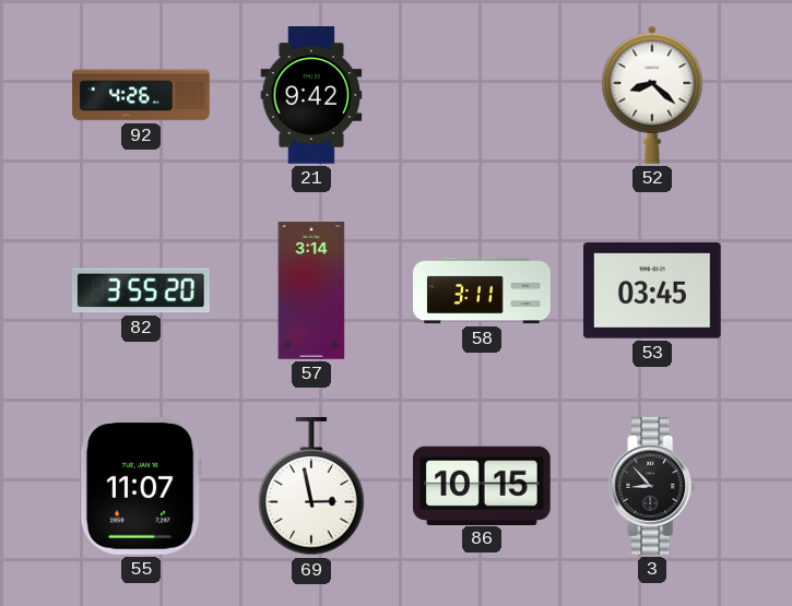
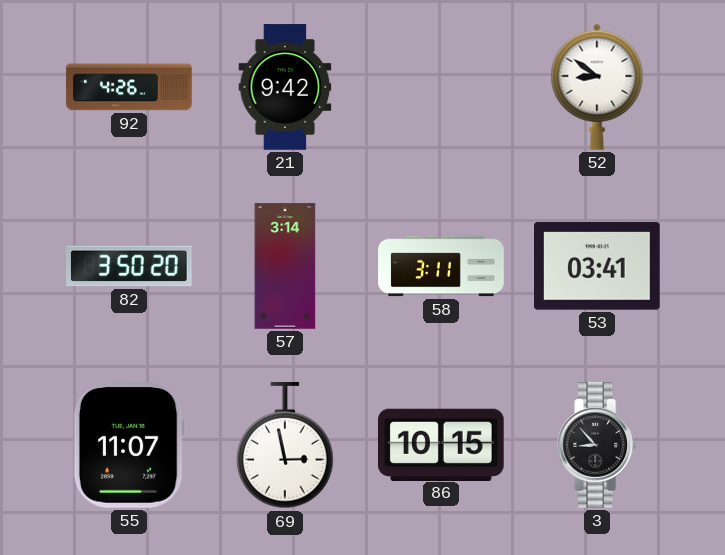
52: 8:22 -> 8:51 (597, 87)
82: 3:55 -> 3:50 (130, 266)
53: 03:45 -> 03:41 (598, 266)
